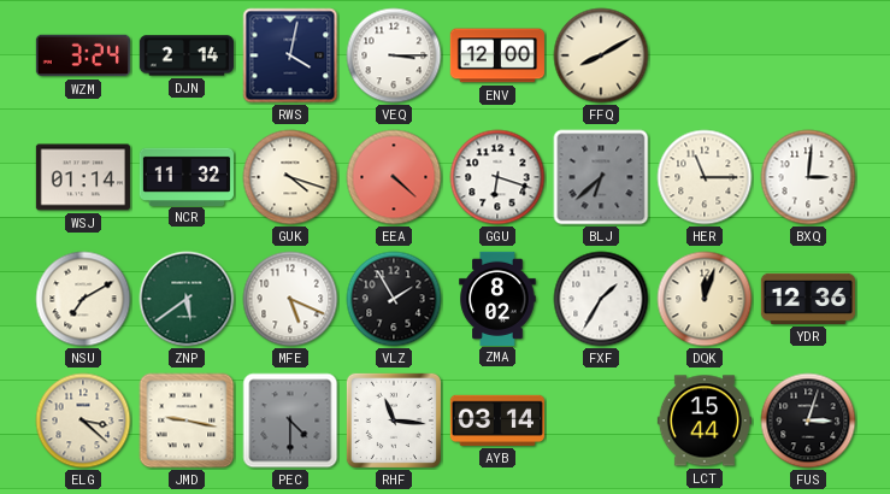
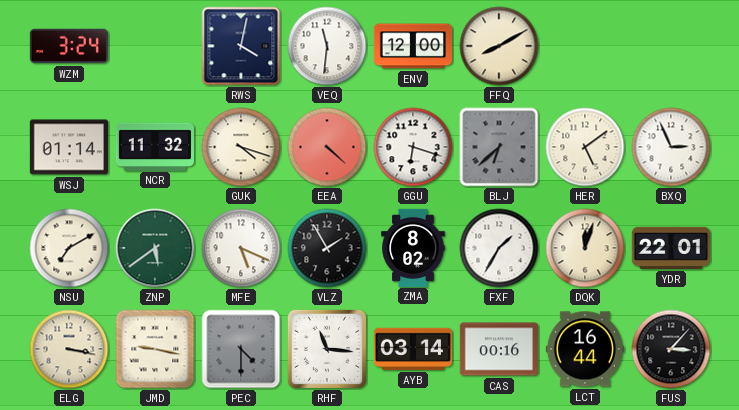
DJN: 2:14 -> none (187, 55)
VEQ: 3:15 -> 11:31 (327, 46)
HER: 11:15 -> 5:09 (585, 147)
BXQ: 3:01 -> 2:56 (671, 147)
YDR: 12:36 -> 22:01 (671, 248)
ELG: 3:22 -> 3:17 (69, 349)
CAS: none -> 00:16 (499, 349)
LCT: 15:44 -> 16:44 (585, 349)
FUS: 3:03 -> 3:07 (671, 349)
